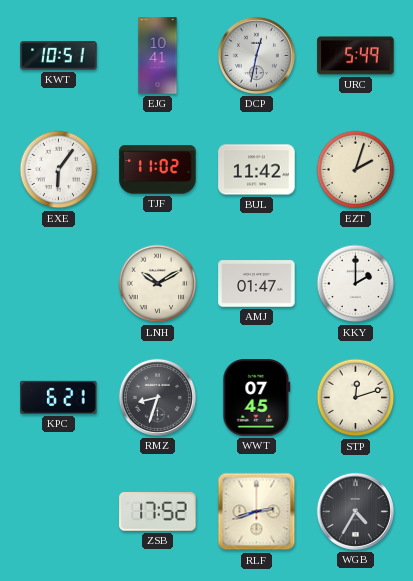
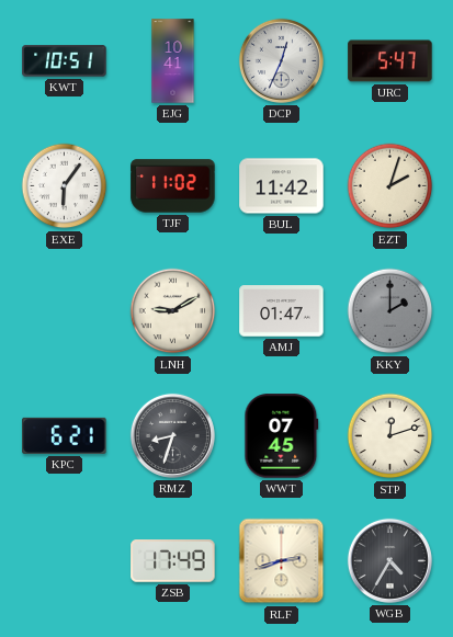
DCP: 12:32 -> 12:34 (281, 60)
URC: 5:49 -> 5:47 (390, 61)
LNH: 10:10 -> 9:10 (173, 311)
KKY dial: white -> grey (390, 311)
ZSB: 17:52 -> 17:49 (173, 561)
